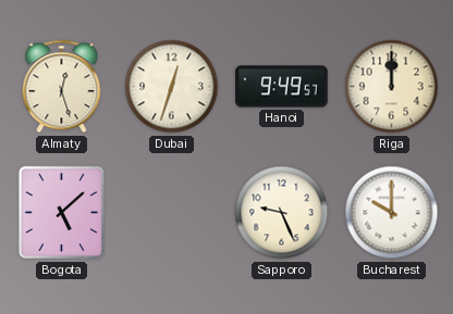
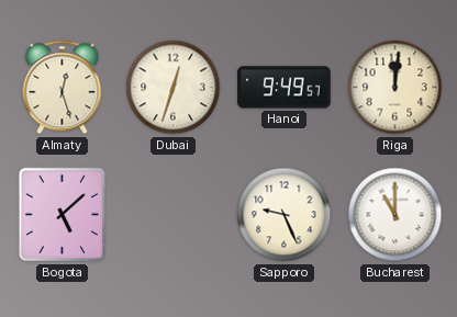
Riga: 12:00 -> 12:01 (395, 88)
Bucharest: 10:00 -> 11:00 (395, 215)
